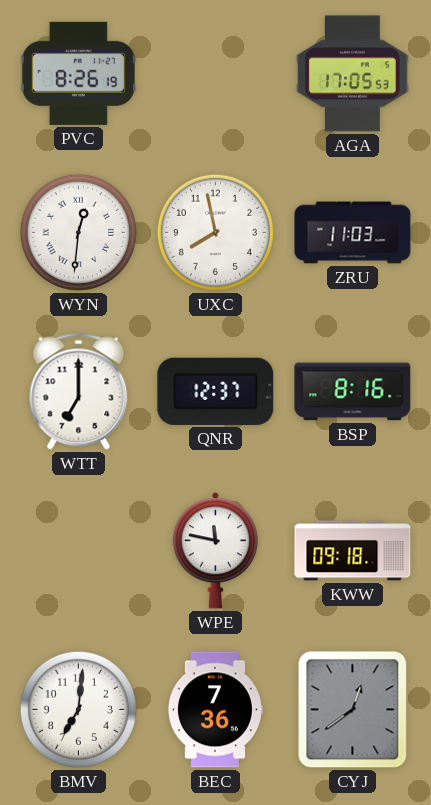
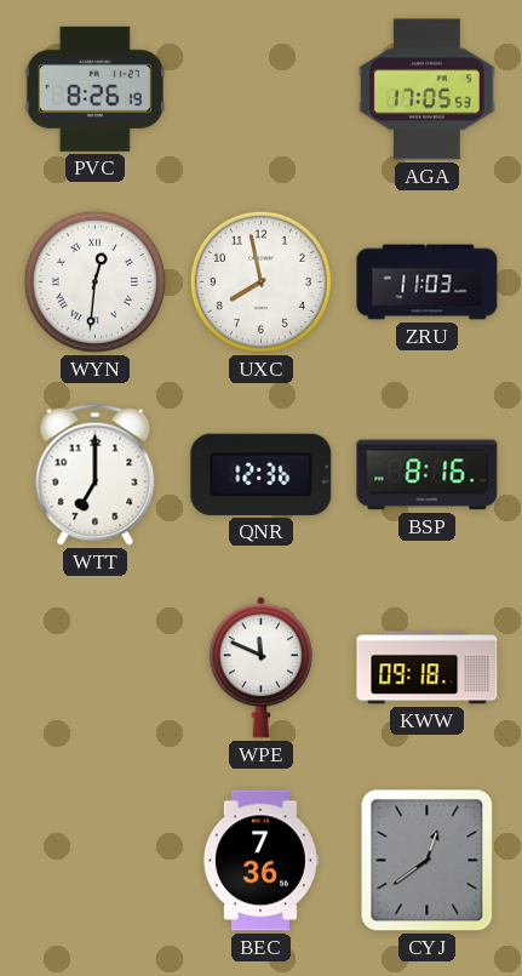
QNR: 12:37 -> 12:36 (262, 474)
WPE: 11:47 -> 11:49 (260, 668)
BMV: 7:01 -> none (78, 709)
